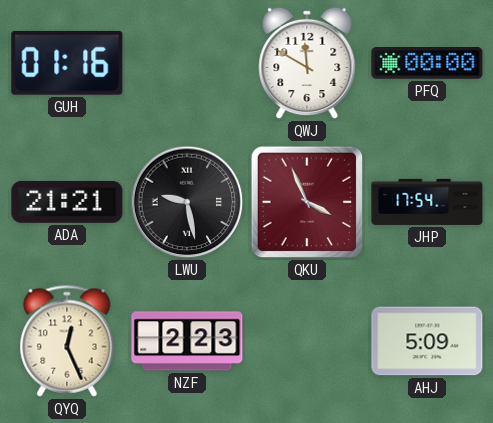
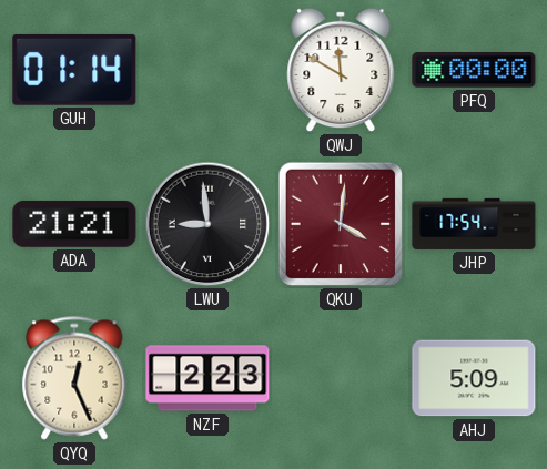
GUH: 01:16 -> 01:14 (74, 70)
LWU: 9:28 -> 8:59 (207, 224)
QKU: 3:56 -> 4:01 (341, 224)
